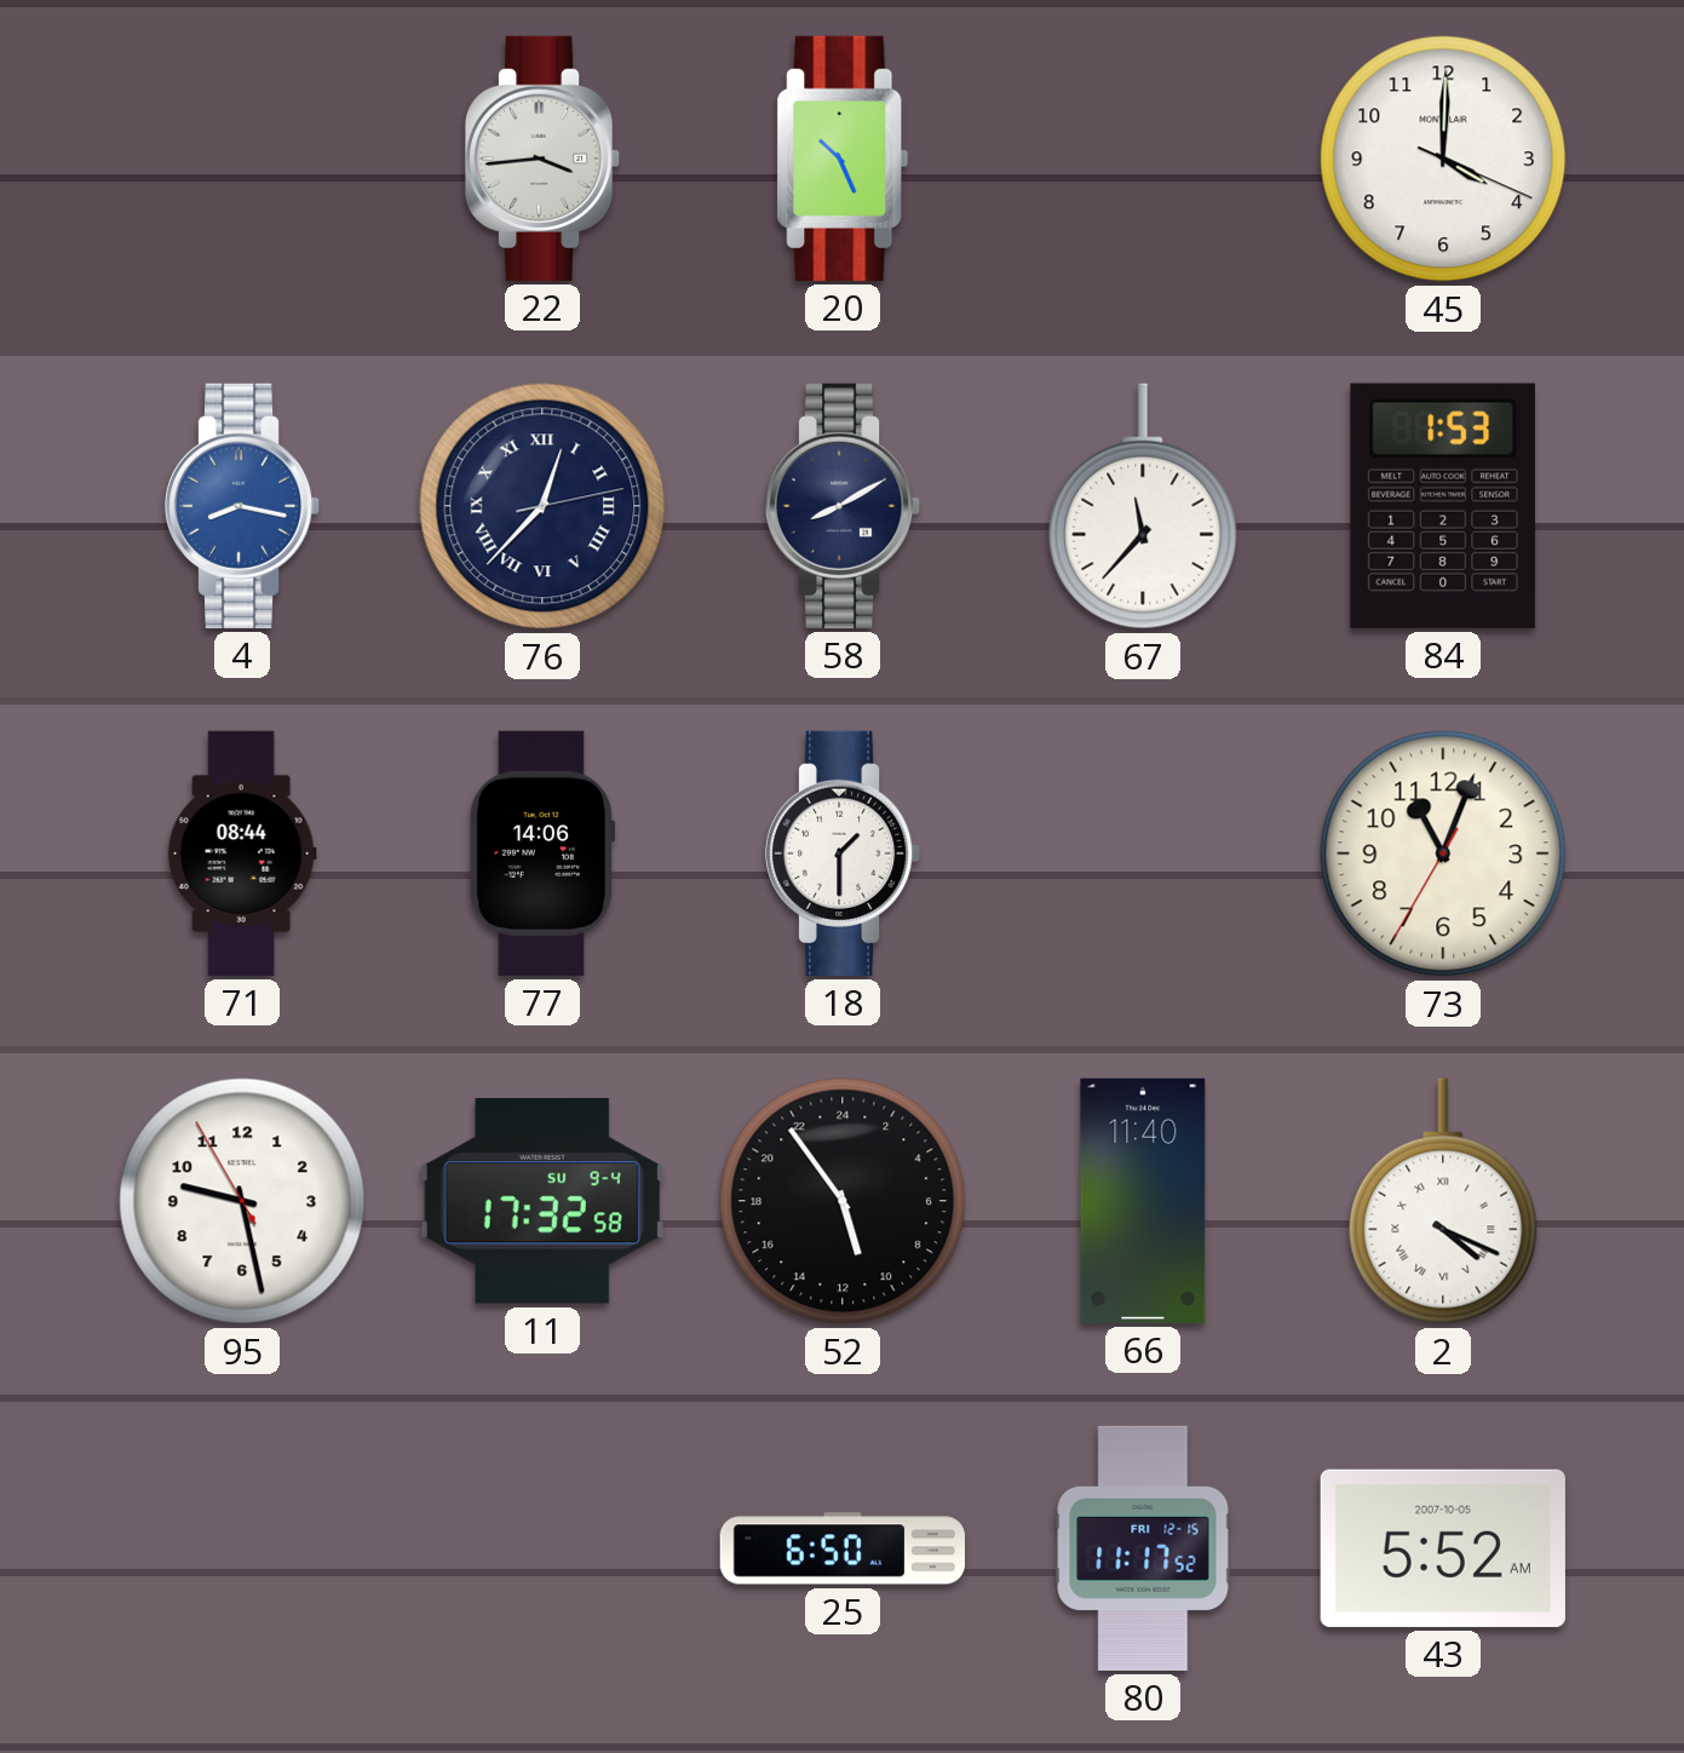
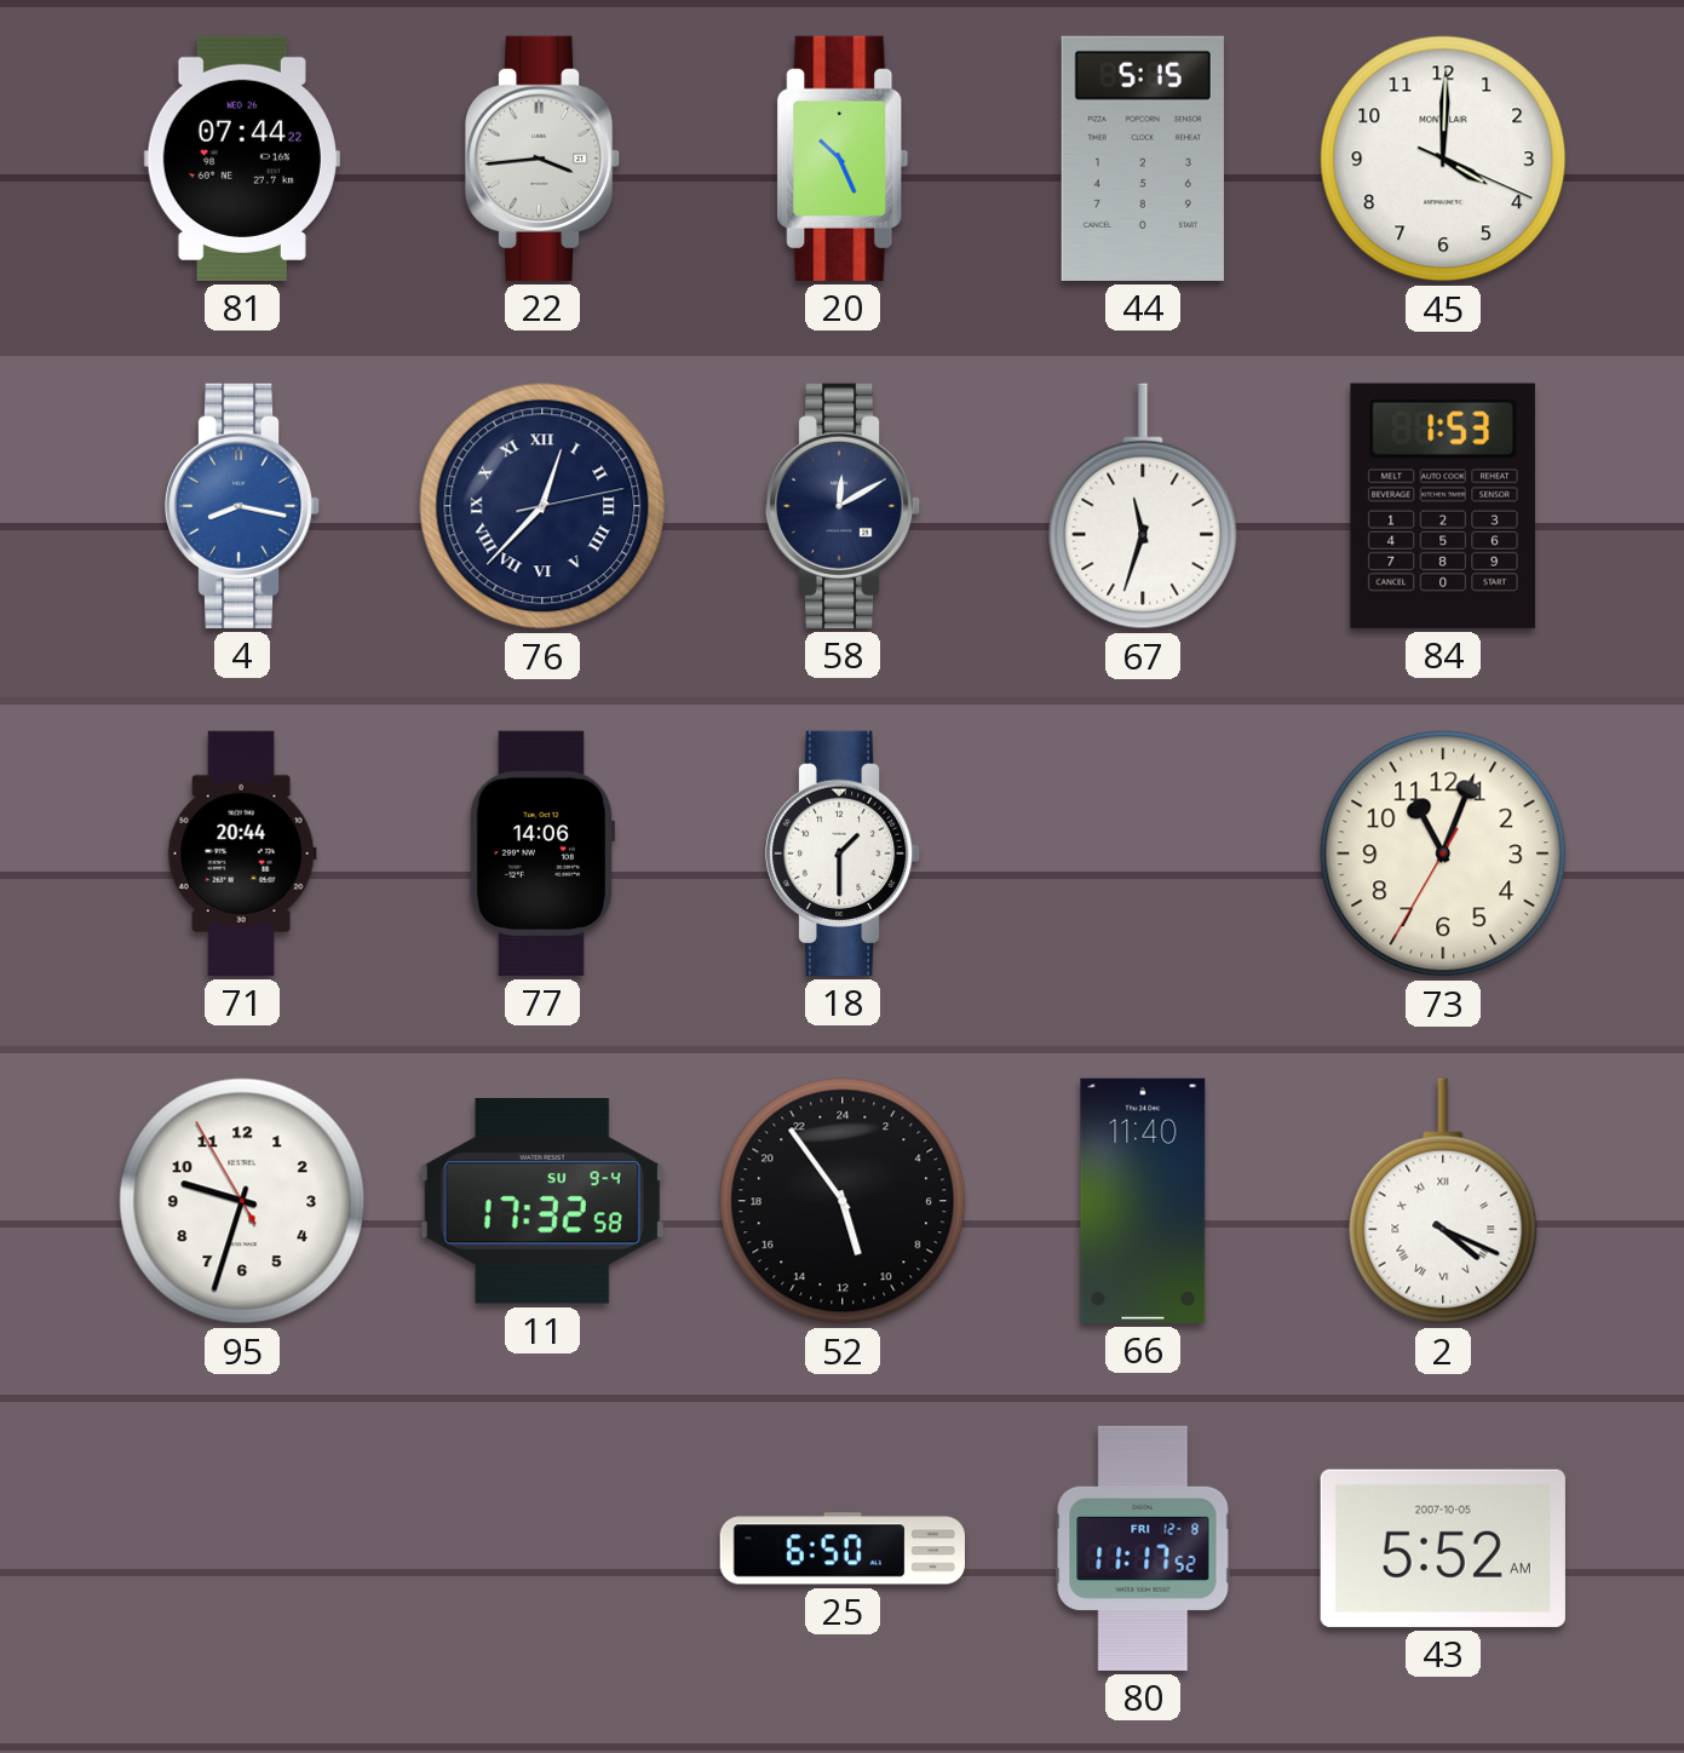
81: none -> 07:44 (242, 159)
44: none -> 5:15 (1143, 159)
58: 8:10 -> 12:10 (843, 506)
67: 11:37 -> 11:33 (1143, 506)
71: 08:44 -> 20:44 (242, 853)
95: 9:27 -> 9:32 (242, 1201)
80 date: FRI 12-15 -> FRI 12-8 (1143, 1548)
